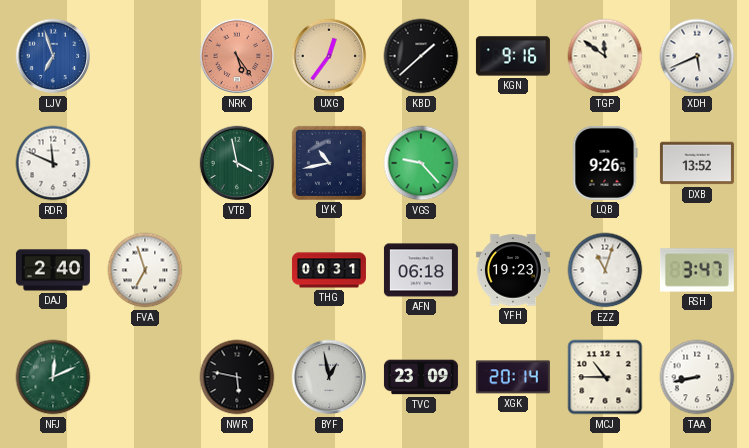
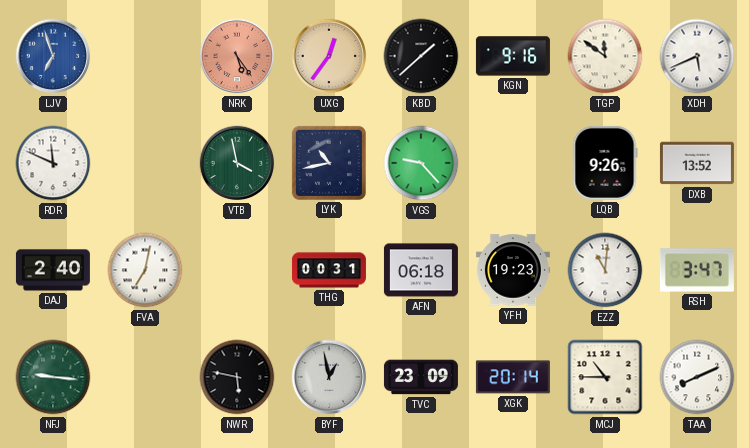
FVA: 6:57 -> 7:02 (145, 270)
EZZ: 11:03 -> 11:01 (605, 270)
NFJ: 12:11 -> 9:16 (53, 377)
TAA: 8:43 -> 8:11 (697, 377)
